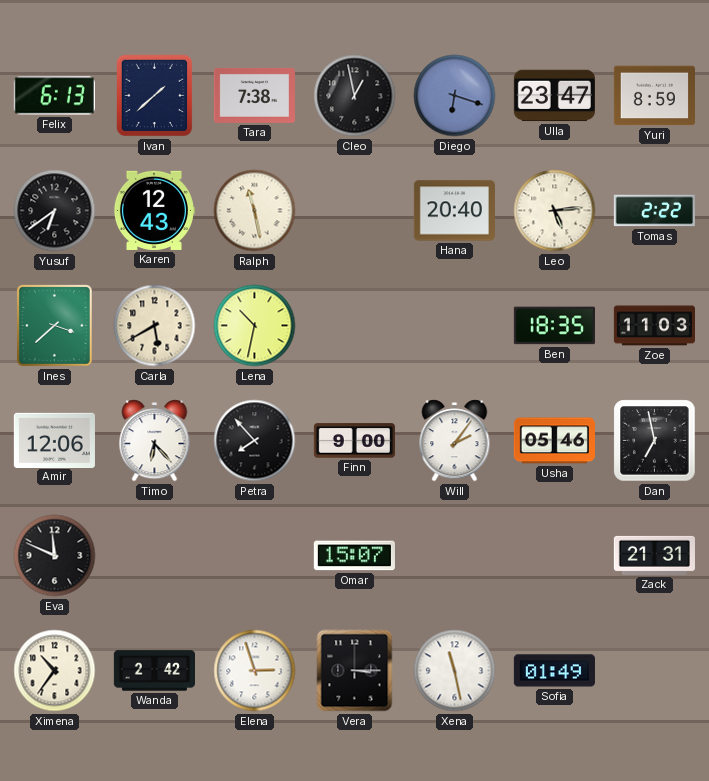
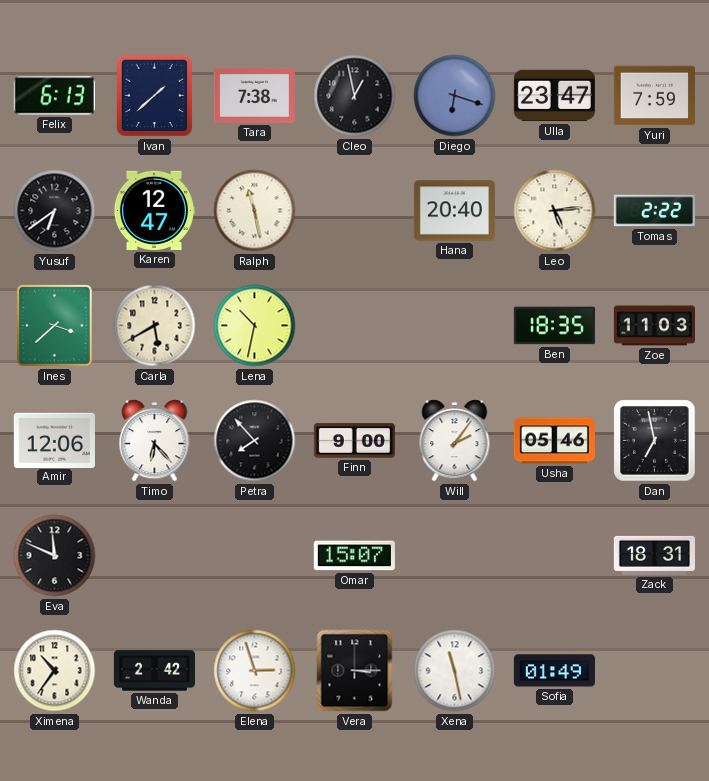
Yuri: 8:59 -> 7:59 (654, 96)
Karen: 12:43 -> 12:47 (154, 210)
Zack: 21:31 -> 18:31 (654, 555)
